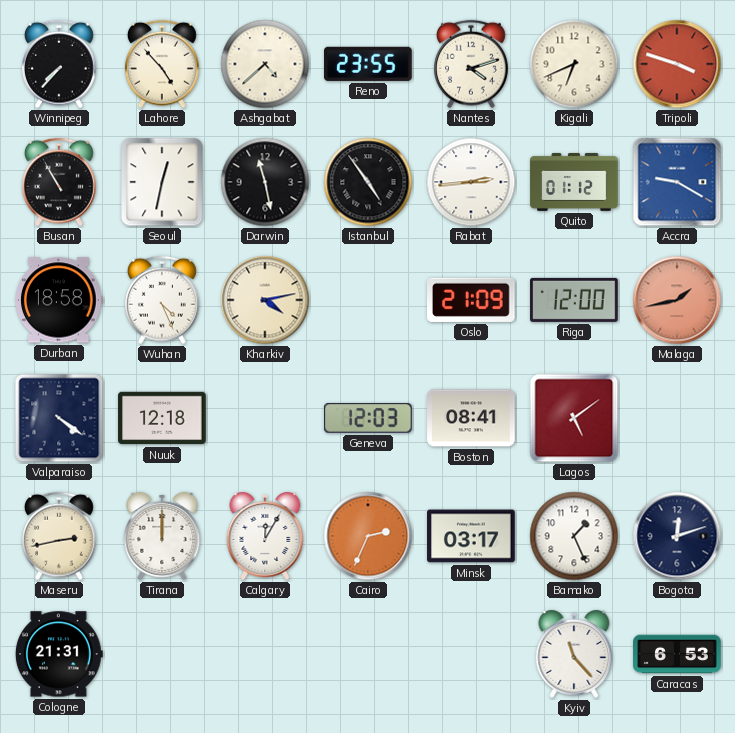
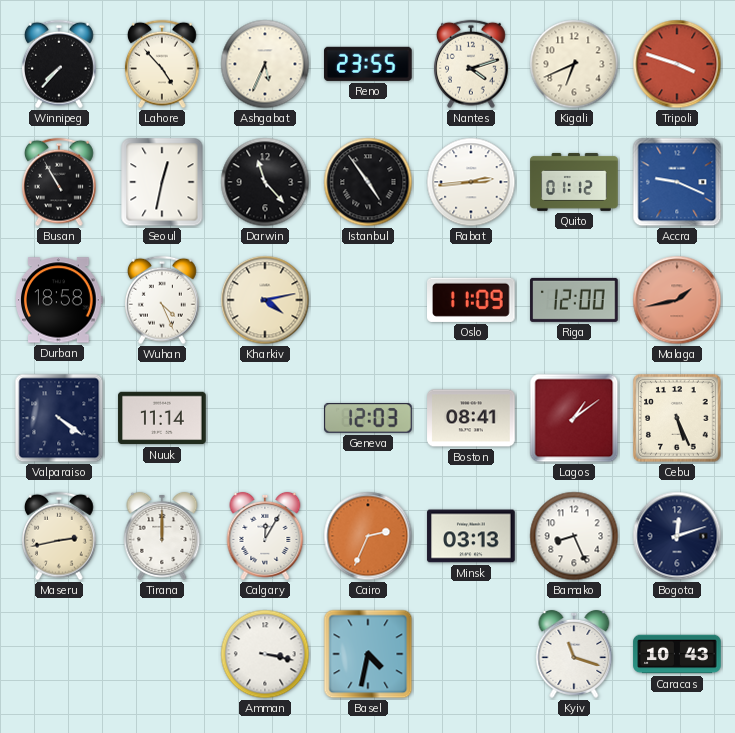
Ashgabat: 4:38 -> 5:34 (265, 64)
Darwin: 11:28 -> 11:23 (265, 182)
Accra: 9:20 -> 9:19 (677, 182)
Oslo: 21:09 -> 11:09 (472, 300)
Nuuk: 12:18 -> 11:14 (162, 418)
Lagos: 5:09 -> 1:09 (574, 418)
Cebu: none -> 5:26 (677, 418)
Minsk: 03:17 -> 03:13 (471, 536)
Bamako: 1:26 -> 8:26 (574, 536)
Cologne: 21:31 -> none (59, 654)
Amman: none -> 3:17 (265, 654)
Basel: none -> 4:32 (368, 654)
Kyiv: 11:23 -> 11:18 (574, 654)
Caracas: 6:53 -> 10:43 (677, 654)
